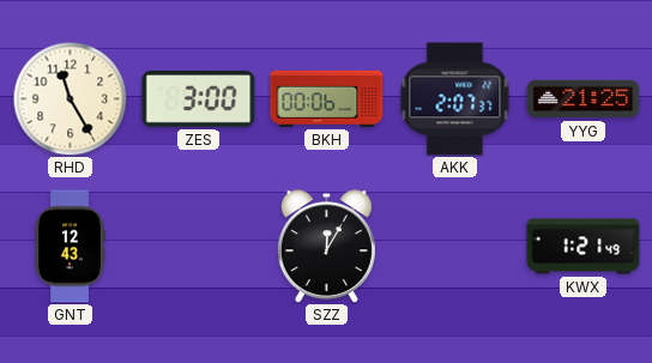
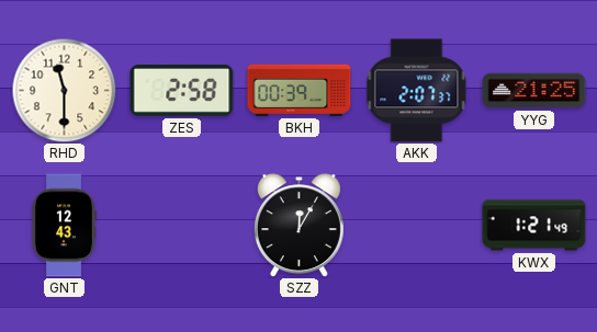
RHD: 11:25 -> 11:30 (64, 90)
ZES: 3:00 -> 2:58 (182, 91)
BKH: 00:06 -> 00:39 (300, 90)
